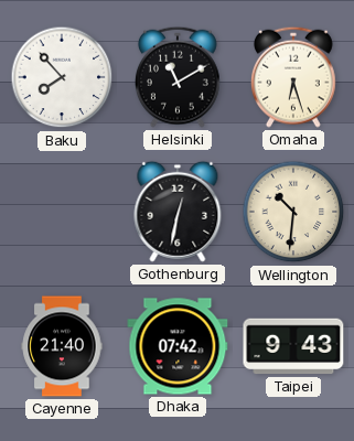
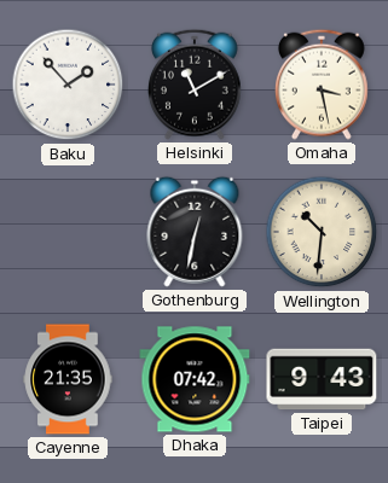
Baku: 7:53 -> 1:53 (68, 85)
Omaha: 6:27 -> 3:28 (323, 85)
Cayenne: 21:40 -> 21:35 (68, 379)
